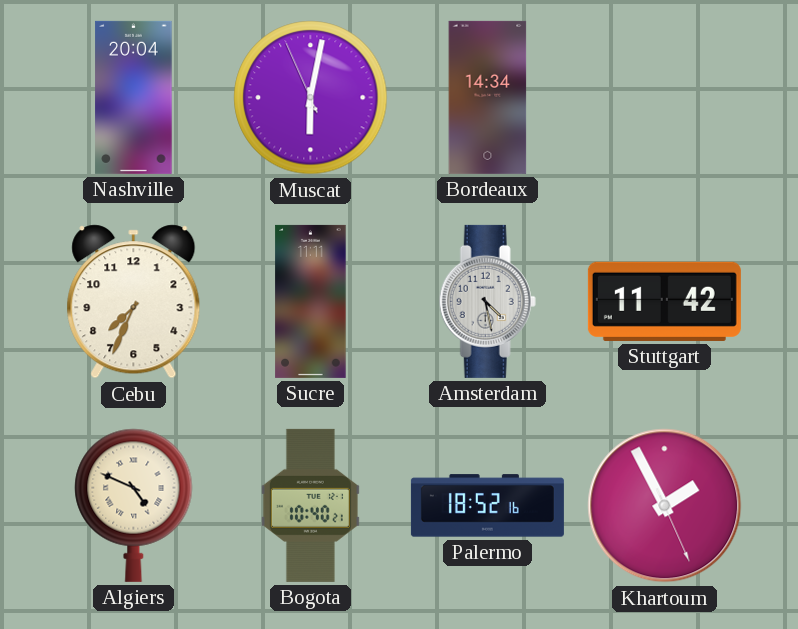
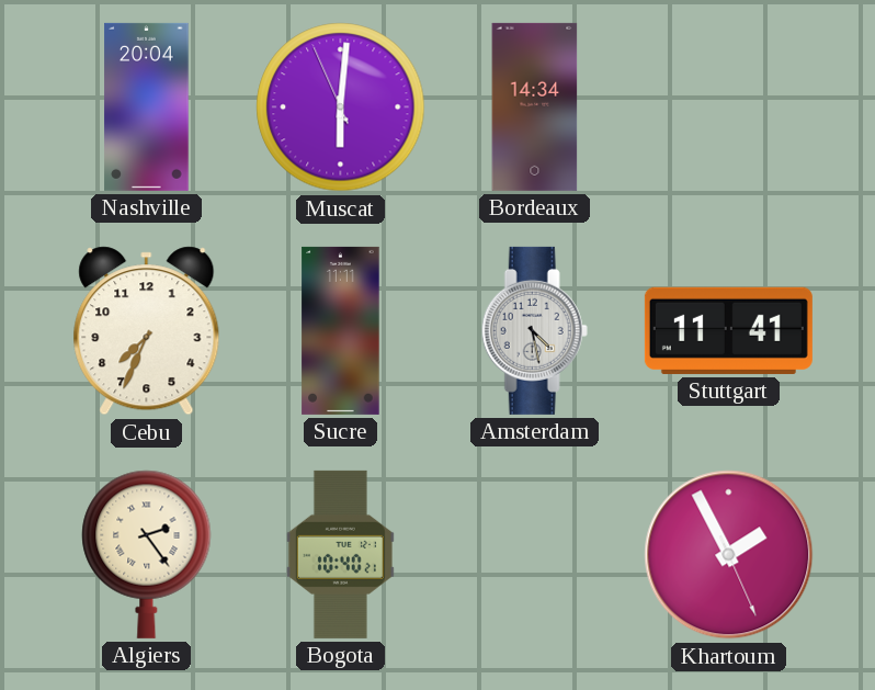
Muscat: 6:01 -> 6:00 (341, 108)
Stuttgart: 11:42 -> 11:41 (728, 330)
Algiers: 4:49 -> 2:24 (147, 554)
Palermo: 18:52 -> none (487, 506)
